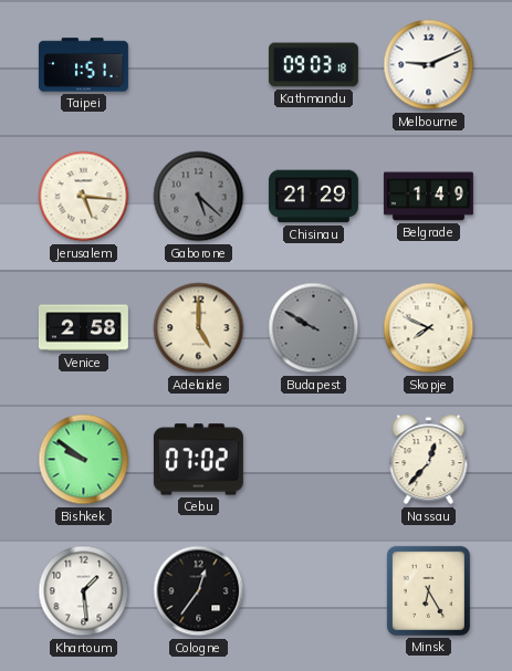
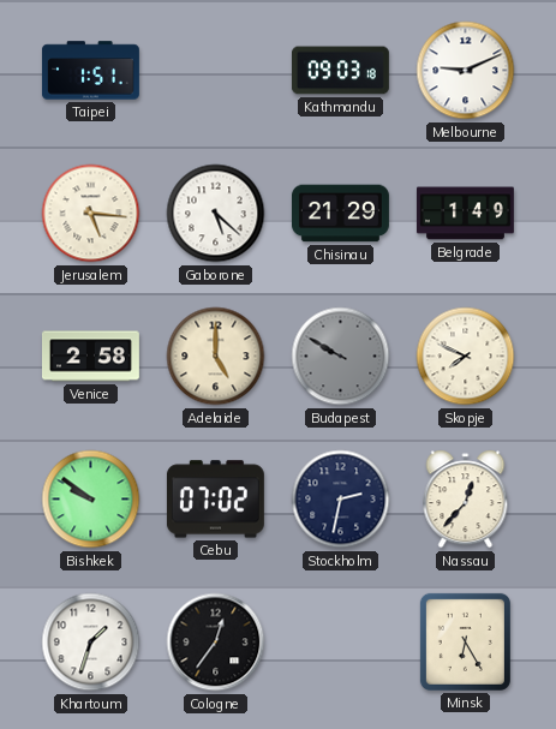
Gaborone dial: grey -> white (216, 214)
Stockholm: none -> 2:32 (341, 500)
Khartoum: 1:29 -> 1:33 (91, 643)
